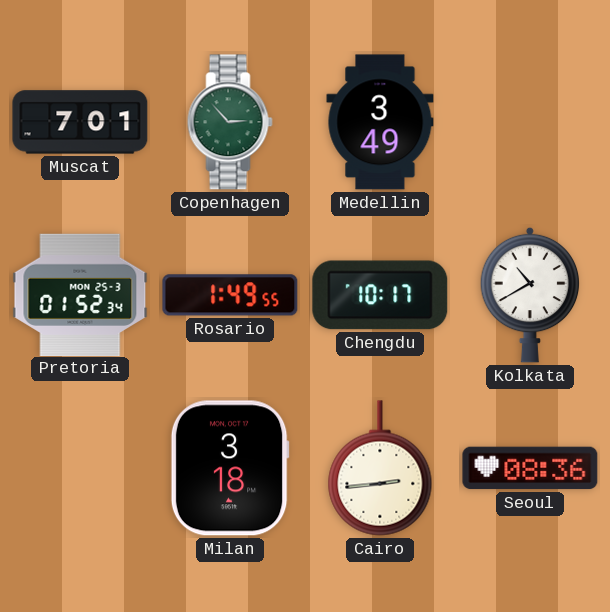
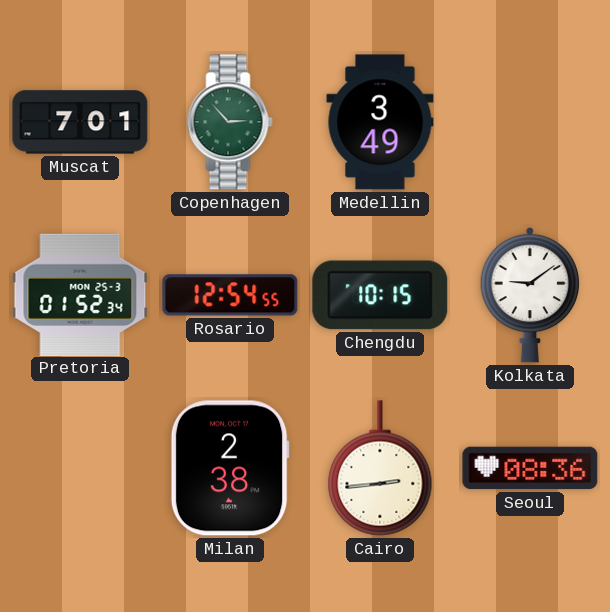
Rosario: 1:49 -> 12:54 (230, 295)
Chengdu: 10:17 -> 10:15 (380, 295)
Kolkata: 10:40 -> 9:09 (530, 295)
Milan: 3:18 -> 2:38 (230, 468)
